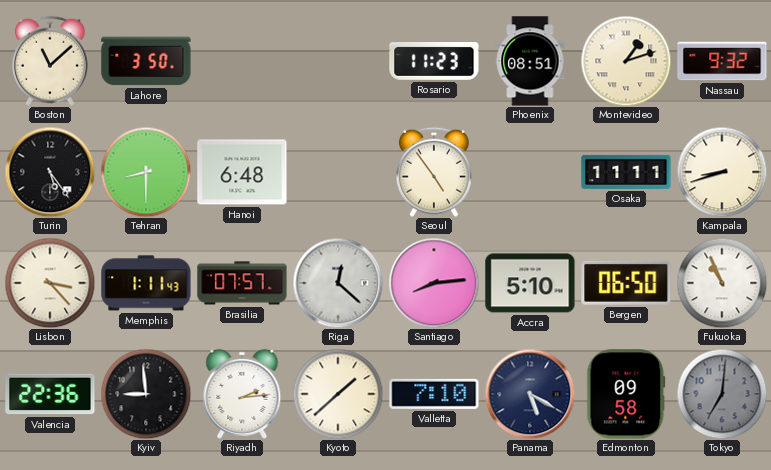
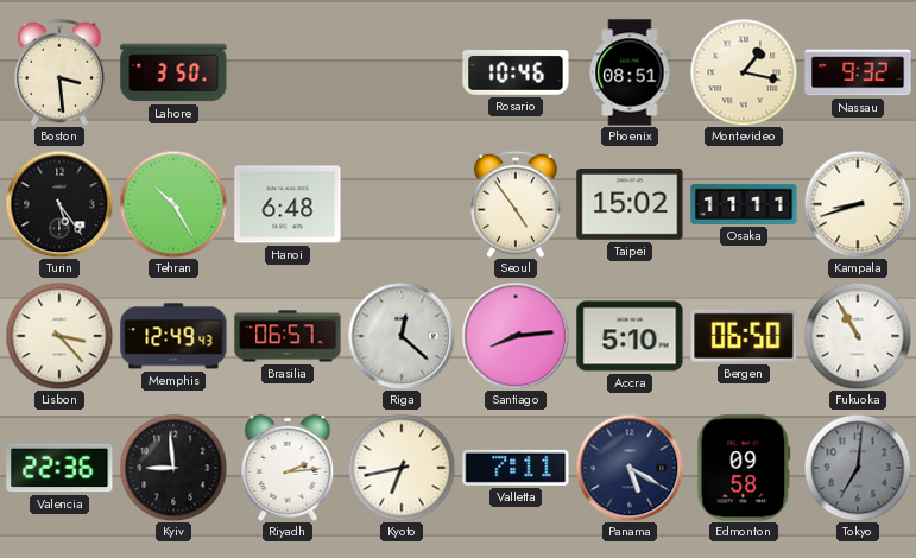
Boston: 11:08 -> 3:29 (61, 72)
Rosario: 11:23 -> 10:46 (516, 72)
Montevideo: 1:12 -> 1:17 (744, 72)
Tehran: 8:30 -> 10:25 (173, 204)
Taipei: none -> 15:02 (630, 204)
Memphis: 1:11 -> 12:49 (173, 336)
Brasilia: 07:57 -> 06:57 (288, 336)
Fukuoka: 10:56 -> 10:55 (858, 336)
Kyoto: 1:38 -> 6:43 (402, 468)
Valletta: 7:10 -> 7:11 (516, 468)
